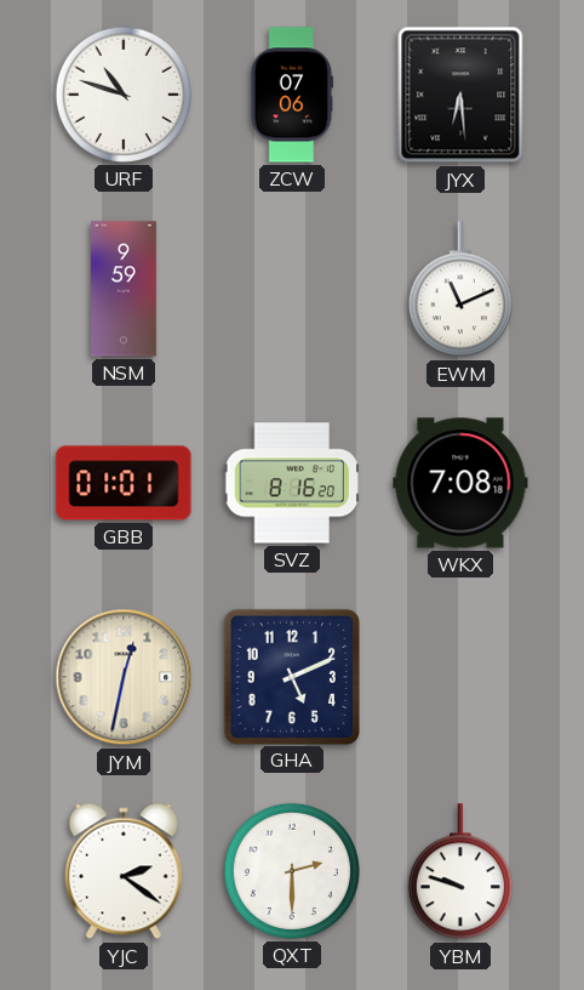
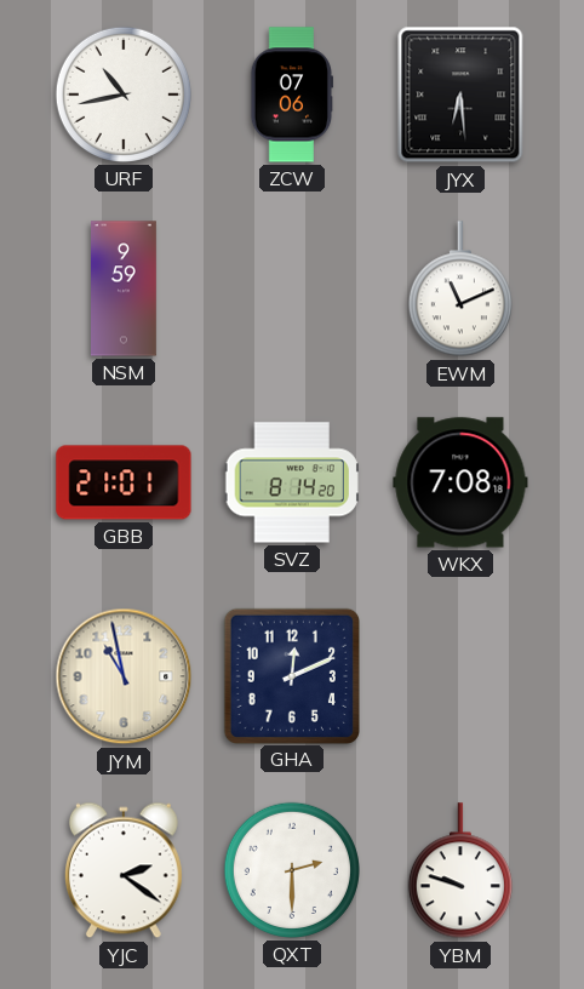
URF: 10:48 -> 10:43 (124, 95)
GBB: 01:01 -> 21:01 (124, 482)
SVZ: 8:16 -> 8:14 (292, 482)
JYM: 12:32 -> 10:58 (124, 676)
GHA: 5:11 -> 12:11 (291, 675)
